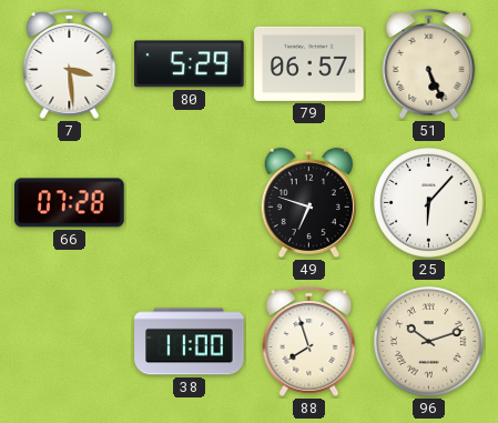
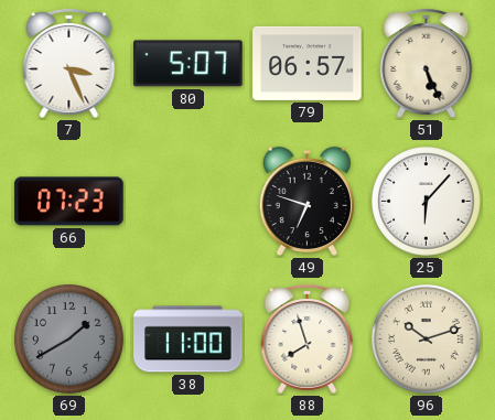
7: 3:29 -> 3:26 (69, 63)
80: 5:29 -> 5:07 (189, 64)
66: 07:28 -> 07:23 (69, 202)
69: none -> 1:40 (69, 340)
